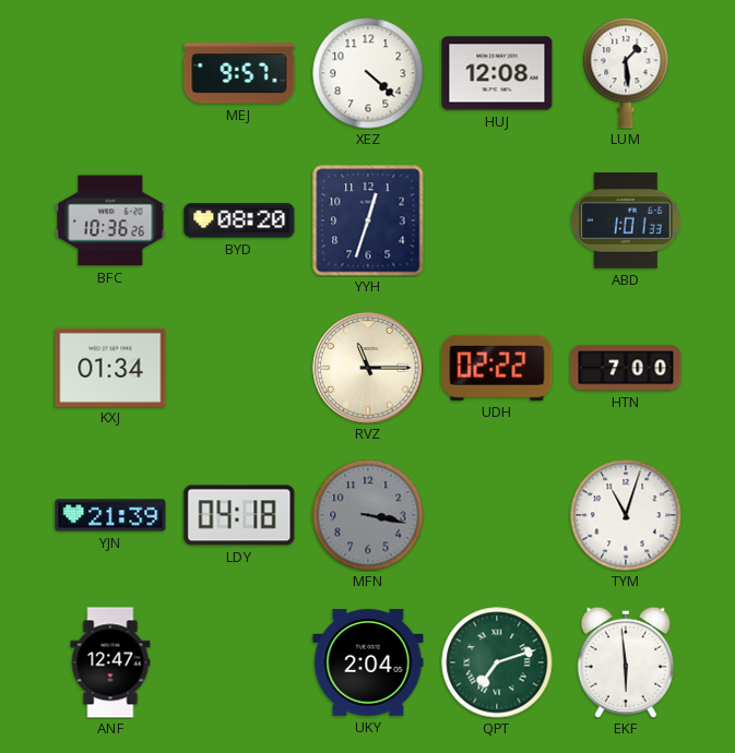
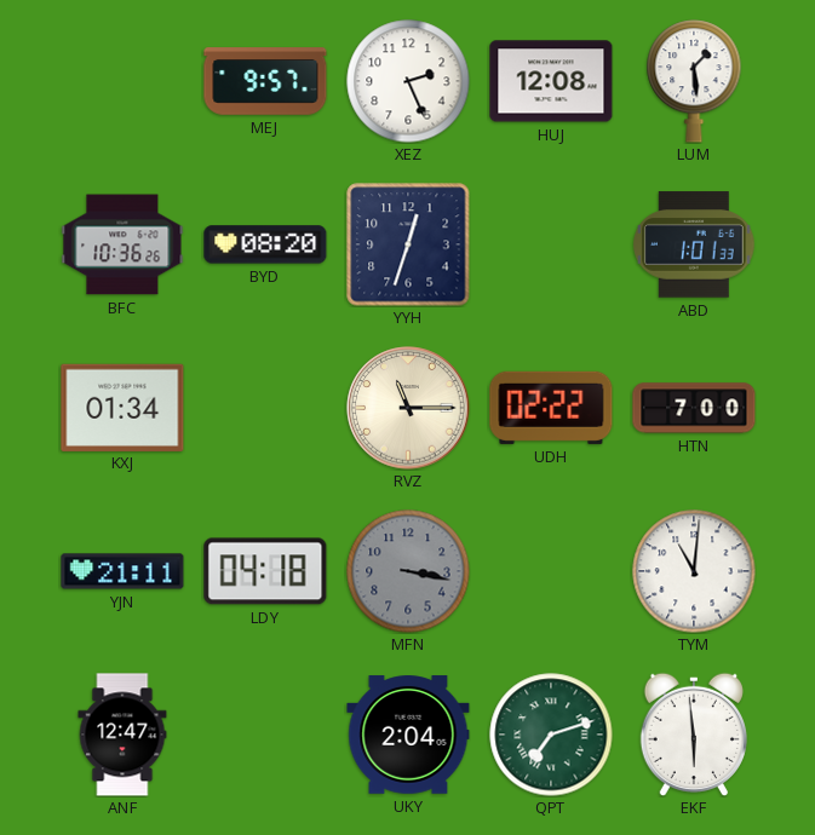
XEZ: 4:22 -> 2:26 (408, 81)
YJN: 21:39 -> 21:11 (122, 571)
TYM: 11:03 -> 11:01 (694, 571)
